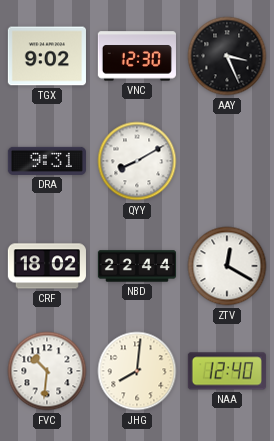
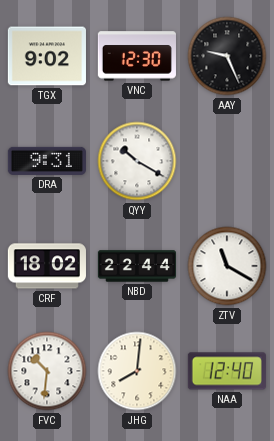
AAY: 3:26 -> 9:26 (227, 56)
QYY: 8:10 -> 10:20 (137, 161)
ZTV: 12:20 -> 11:20 (227, 266)
